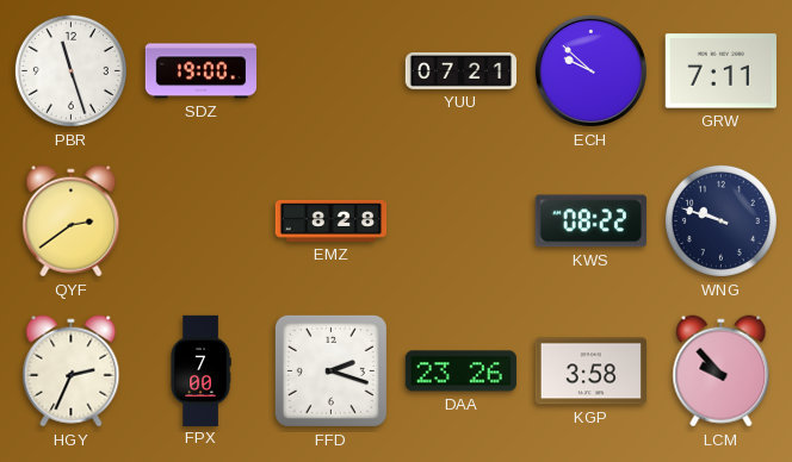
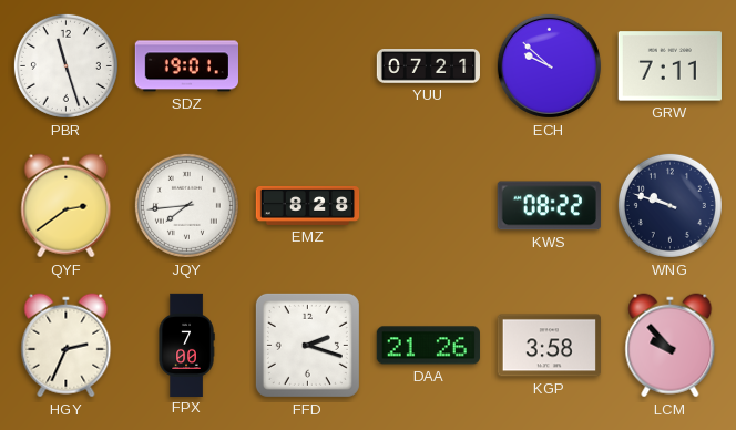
SDZ: 19:00 -> 19:01 (186, 66)
JQY: none -> 7:44 (186, 205)
DAA: 23:26 -> 21:26 (428, 346)
